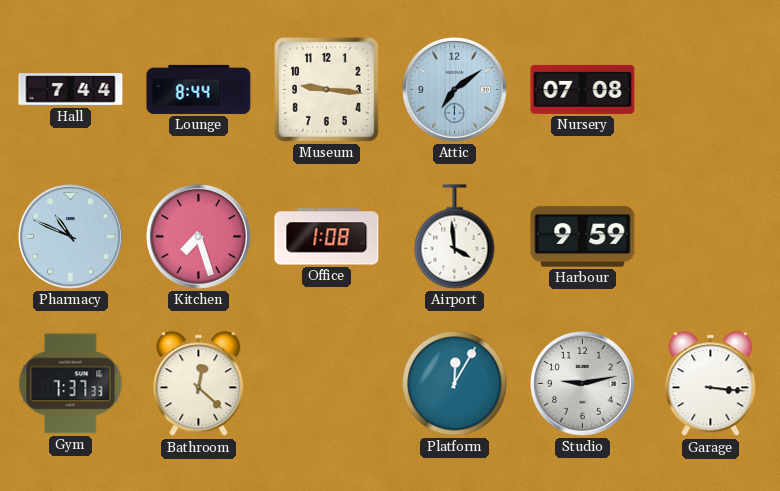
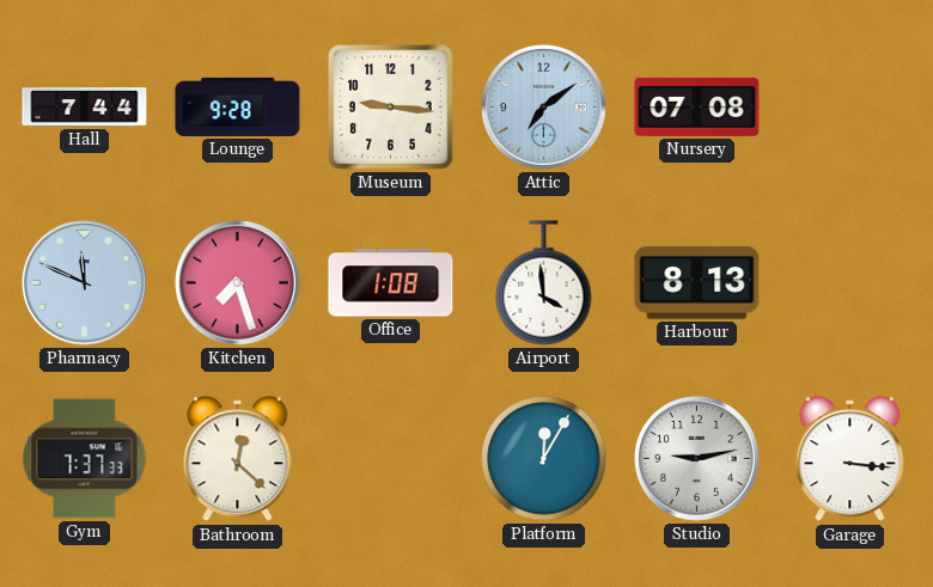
Lounge: 8:44 -> 9:28 (238, 106)
Pharmacy: 10:49 -> 11:49 (85, 283)
Harbour: 9:59 -> 8:13 (697, 283)
